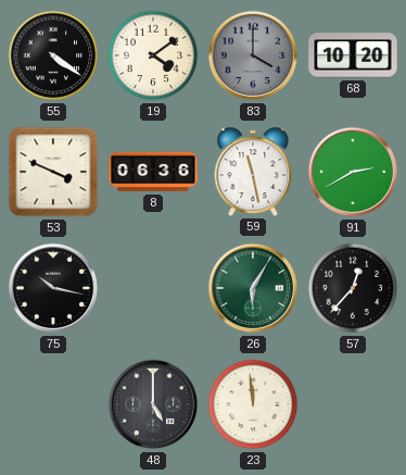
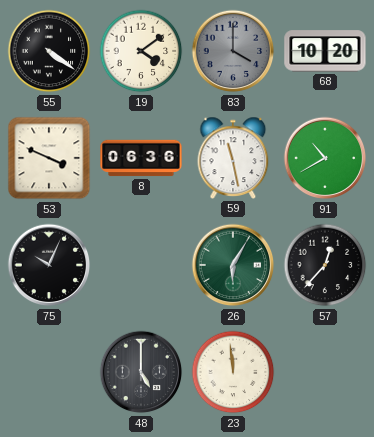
91: 2:40 -> 10:40 (325, 158)
75: 10:17 -> 10:04 (49, 265)
